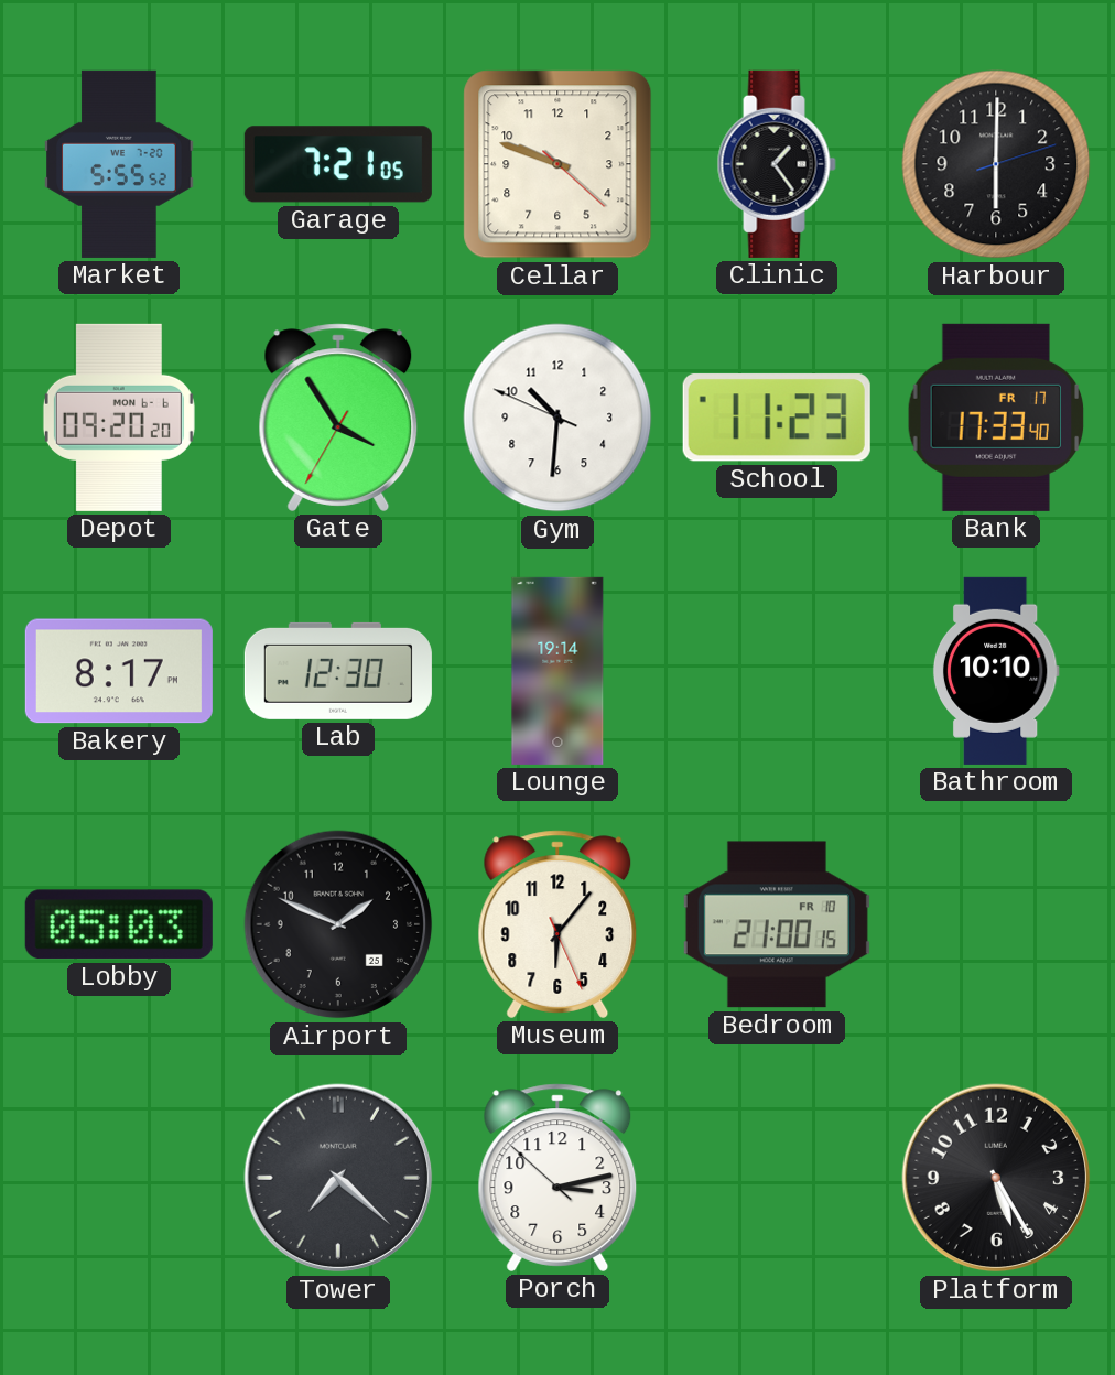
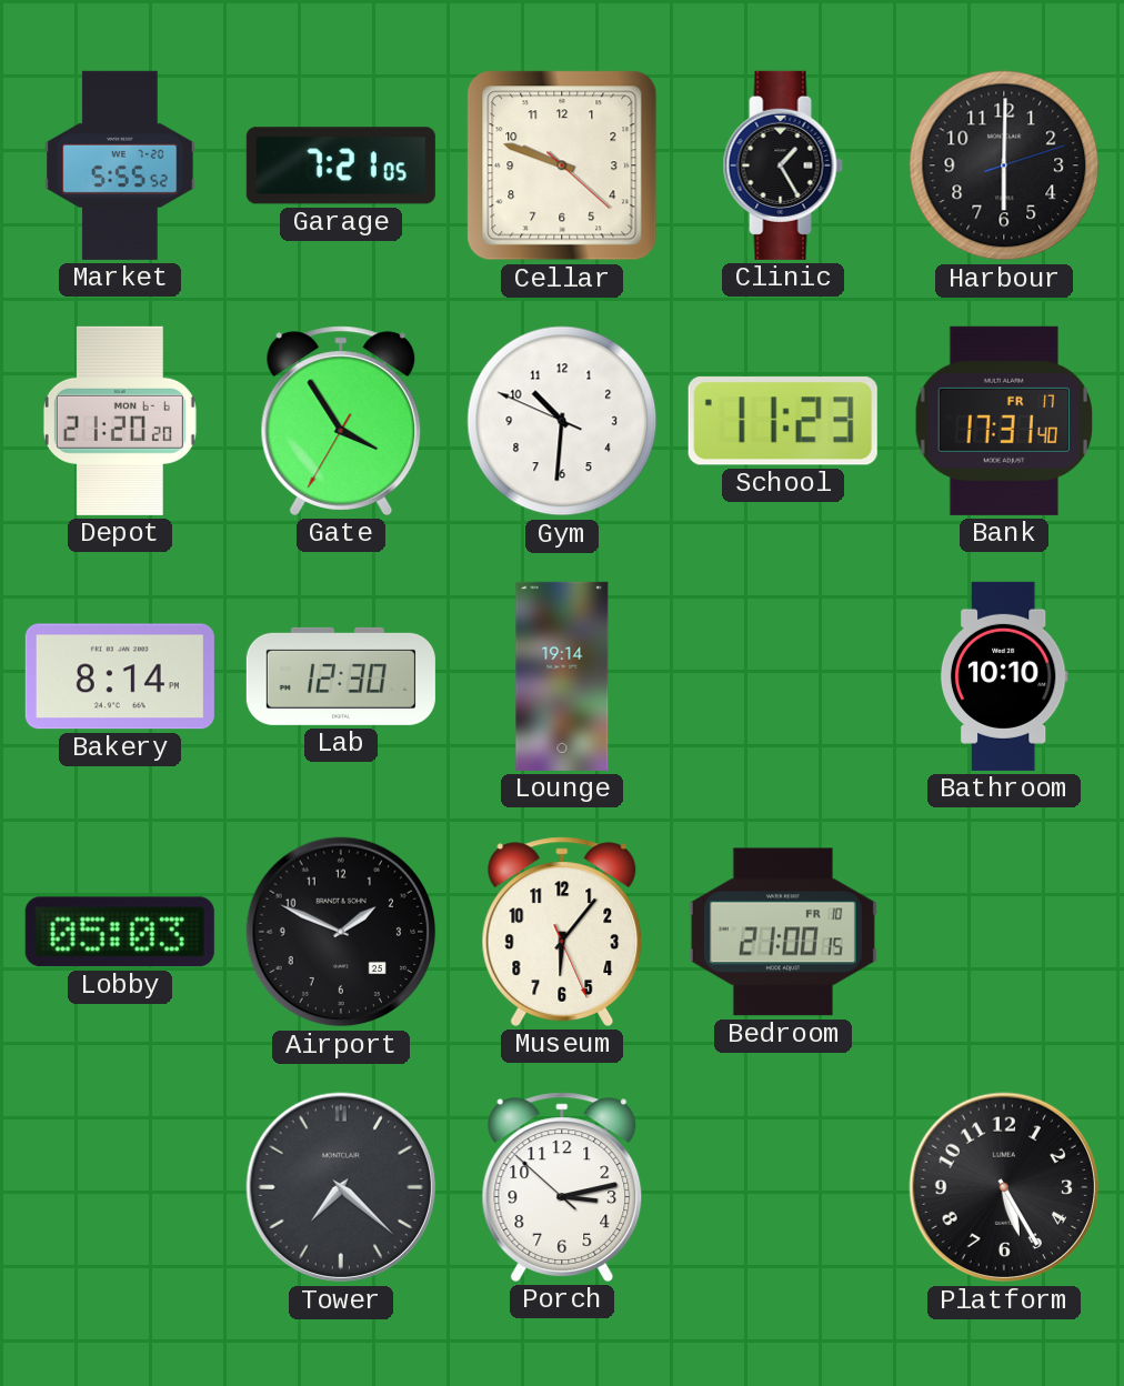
Clinic: 1:24 -> 1:25 (783, 165)
Depot: 09:20 -> 21:20 (120, 421)
Bank: 17:33 -> 17:31 (1004, 421)
Bakery: 8:17 -> 8:14 (120, 676)
